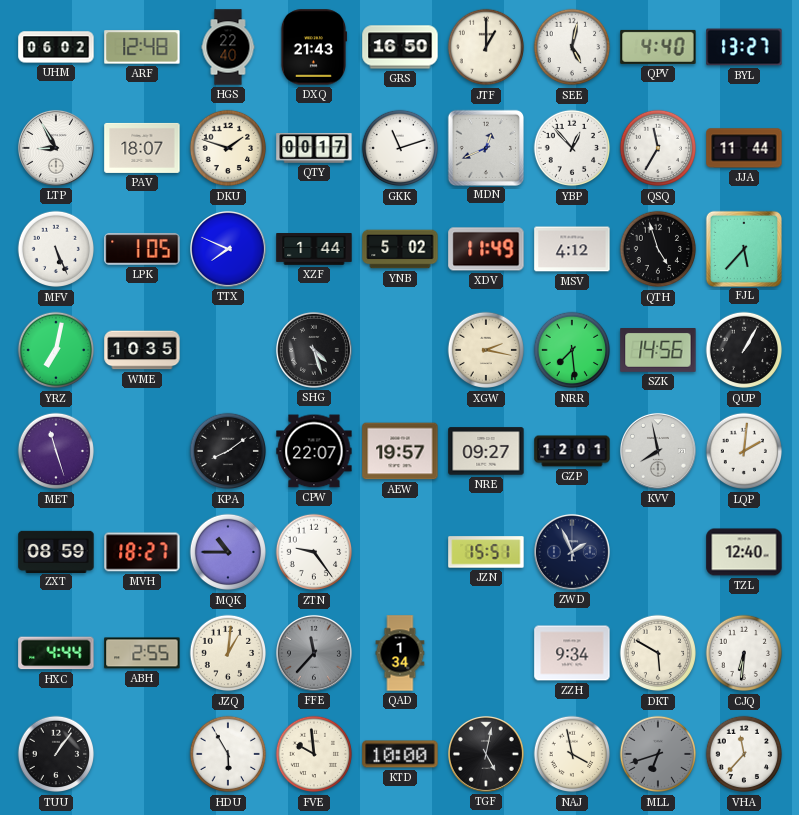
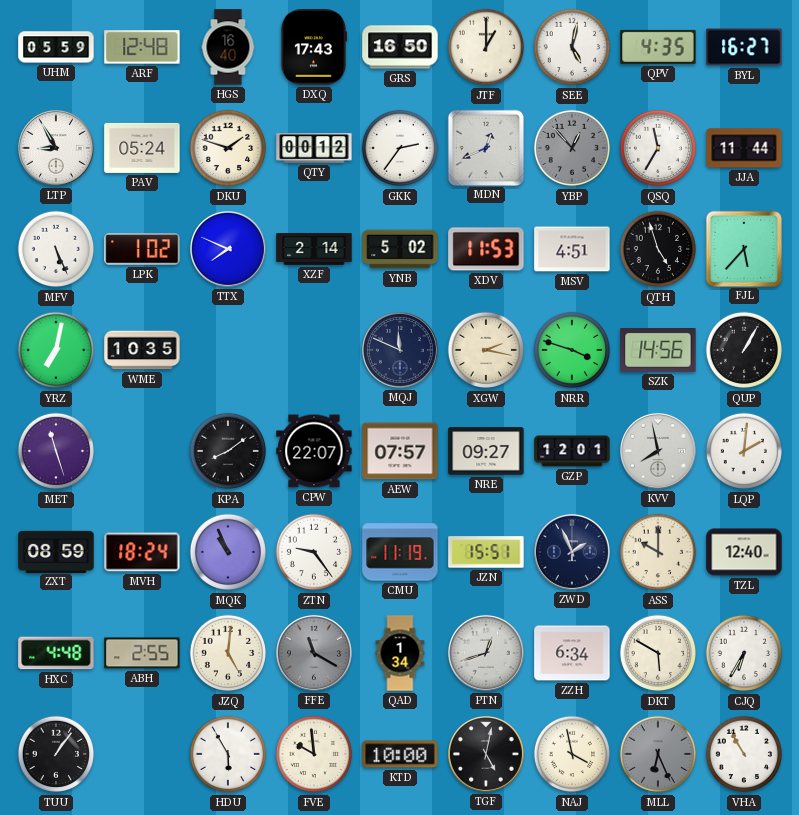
UHM: 06:02 -> 05:59 (56, 47)
HGS: 22:40 -> 16:40 (228, 47)
DXQ: 21:43 -> 17:43 (314, 47)
QPV: 4:40 -> 4:35 (658, 47)
BYL: 13:27 -> 16:27 (744, 47)
PAV: 18:07 -> 05:24 (142, 148)
QTY: 00:17 -> 00:12 (314, 148)
GKK: 11:12 -> 2:36 (400, 148)
YBP dial: white -> grey (572, 148)
LPK: 1:05 -> 1:02 (142, 249)
XZF: 1:44 -> 2:14 (314, 250)
XDV: 11:49 -> 11:53 (486, 249)
MSV: 4:12 -> 4:51 (572, 249)
SHG: 4:27 -> none (314, 350)
MQJ: none -> 11:49 (400, 350)
NRR: 7:29 -> 3:48 (572, 350)
AEW: 19:57 -> 07:57 (400, 451)
MVH: 18:27 -> 18:24 (142, 552)
MQK: 10:45 -> 10:56 (228, 552)
CMU: none -> 11:19 (400, 552)
ASS: none -> 10:00 (658, 552)
HXC: 4:44 -> 4:48 (56, 653)
JZQ: 1:01 -> 5:01 (228, 653)
FFE: 11:37 -> 11:20 (314, 653)
PTN: none -> 12:42 (486, 653)
ZZH: 9:34 -> 6:34 (572, 653)
CJQ: 6:31 -> 6:35 (744, 653)
MLL: 6:42 -> 6:26 (658, 754)
VHA: 11:37 -> 10:55 (744, 754)
